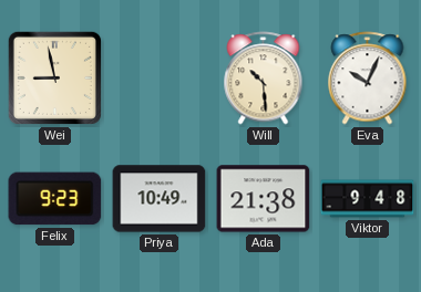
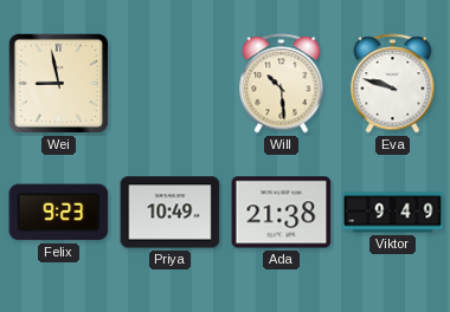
Eva: 10:04 -> 9:48 (393, 84)
Viktor: 9:48 -> 9:49 (393, 213)
